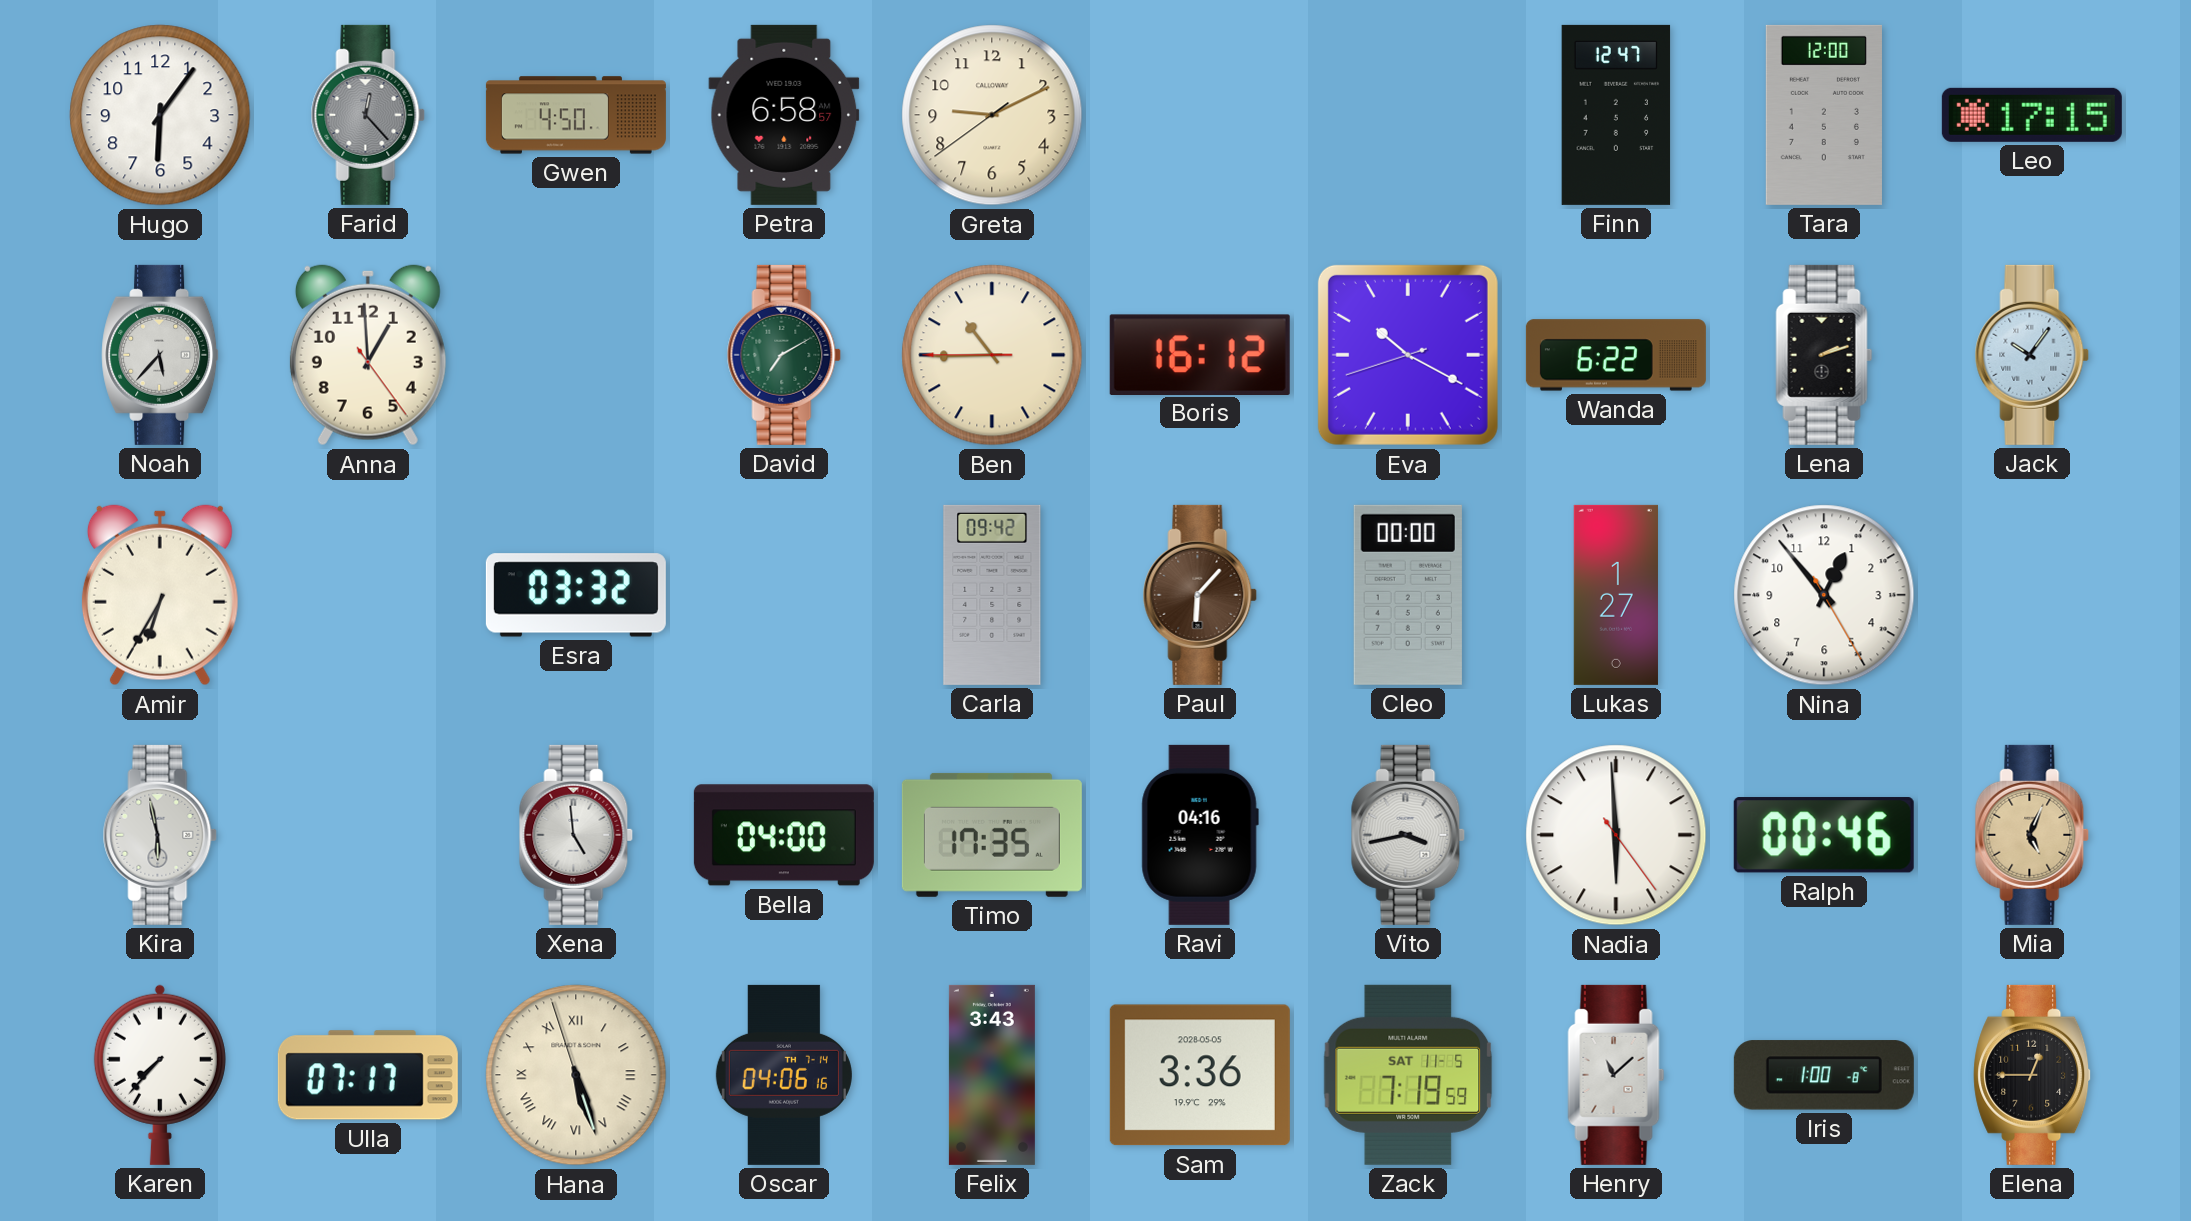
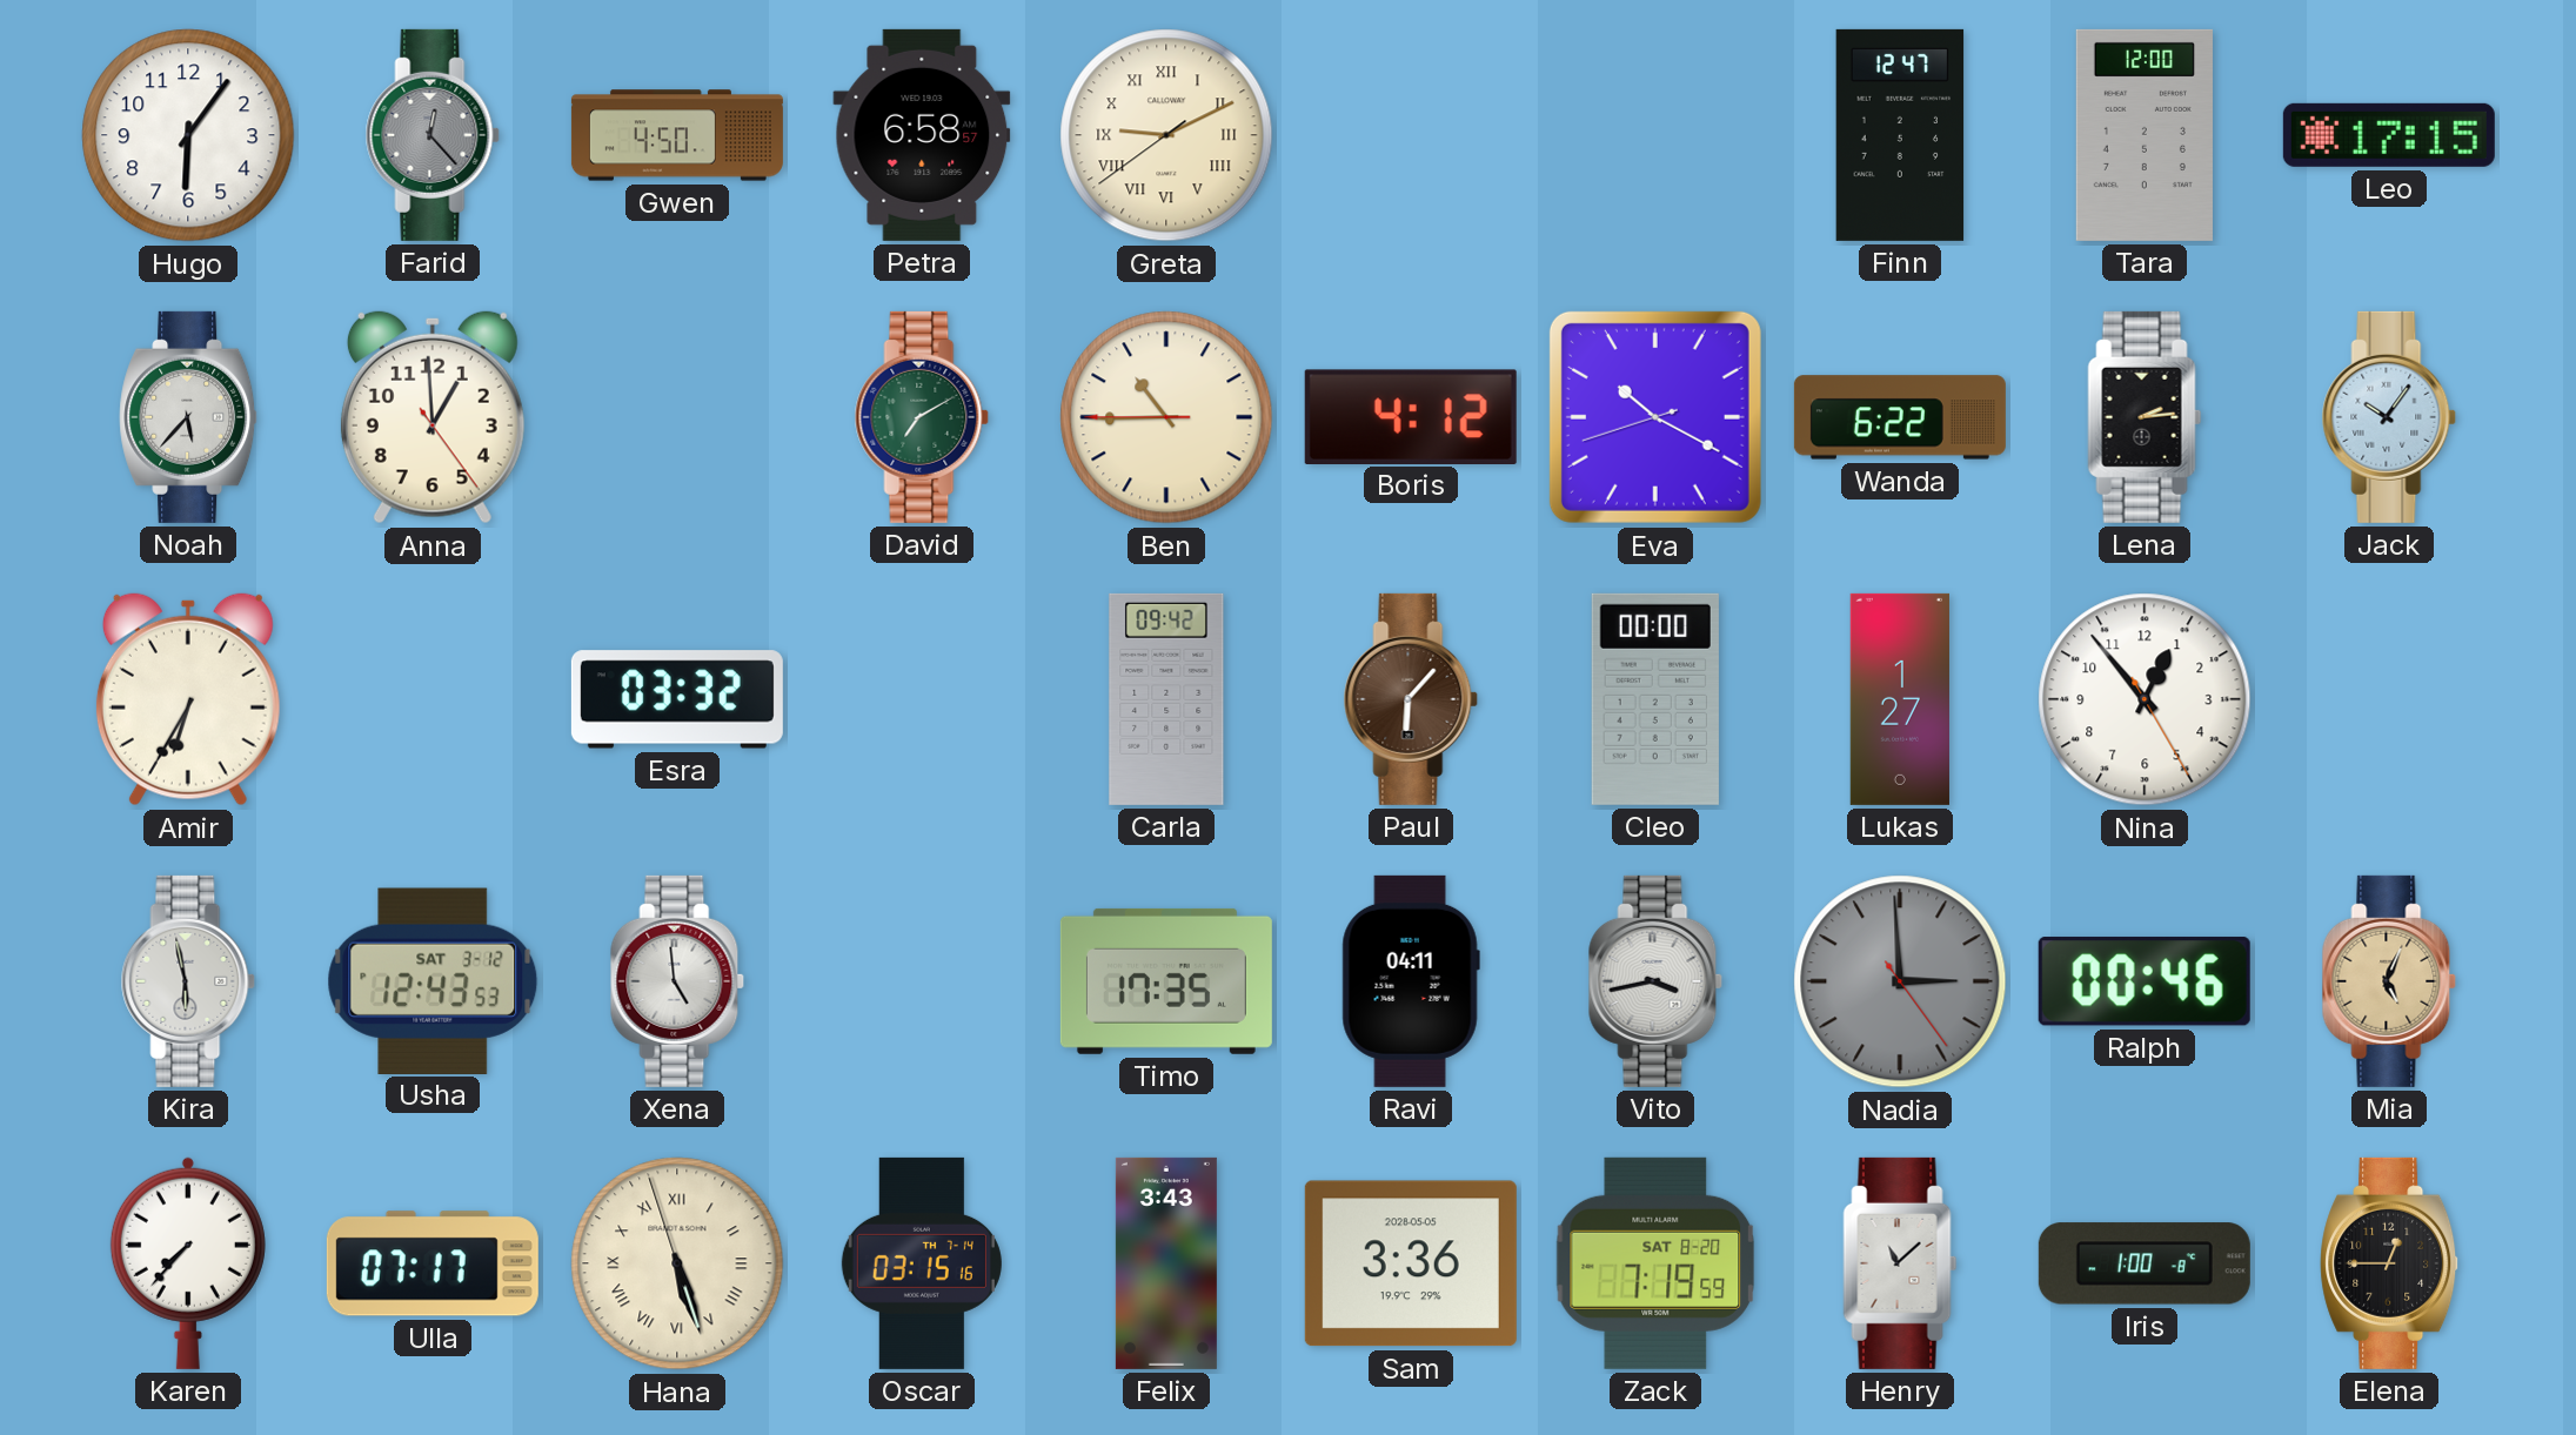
Greta numerals: Arabic -> Roman (1166, 135)
Boris: 16:12 -> 4:12 (1411, 416)
Lena: 2:12 -> 2:14 (2145, 417)
Usha: none -> 12:43 (433, 980)
Bella: 04:00 -> none (784, 835)
Ravi: 04:16 -> 04:11 (1411, 981)
Nadia: 5:59 -> 2:59 (1900, 981)
Nadia dial: white -> grey (1900, 981)
Oscar: 04:06 -> 03:15 (922, 1263)
Zack date: SAT 11-5 -> SAT 8-20 (1655, 1263)
